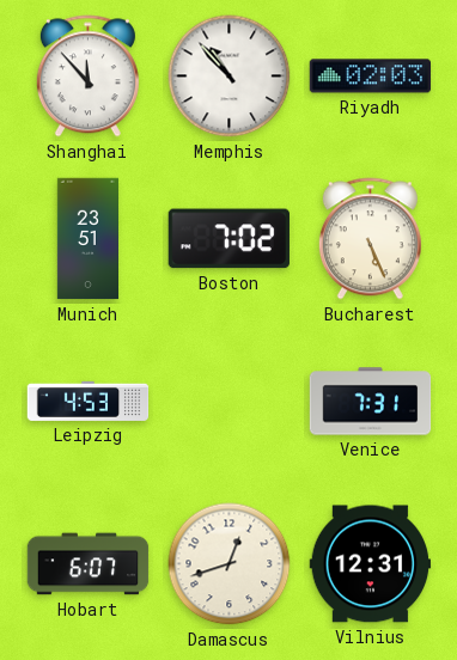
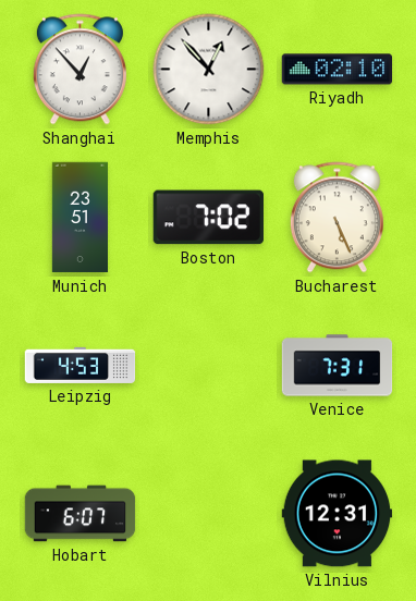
Shanghai: 11:53 -> 12:53 (79, 70)
Memphis: 10:53 -> 12:53 (209, 70)
Riyadh: 02:03 -> 02:10 (338, 70)
Damascus: 12:42 -> none (230, 564)
